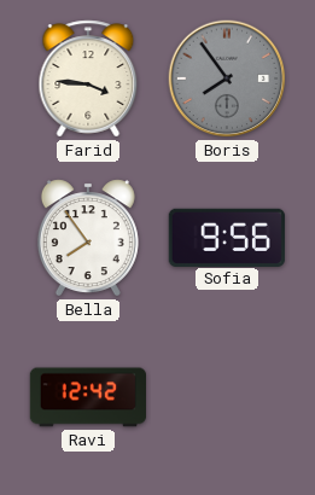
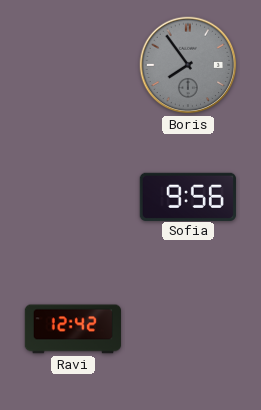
Farid: 3:46 -> none (88, 78)
Bella: 7:54 -> none (88, 238)
